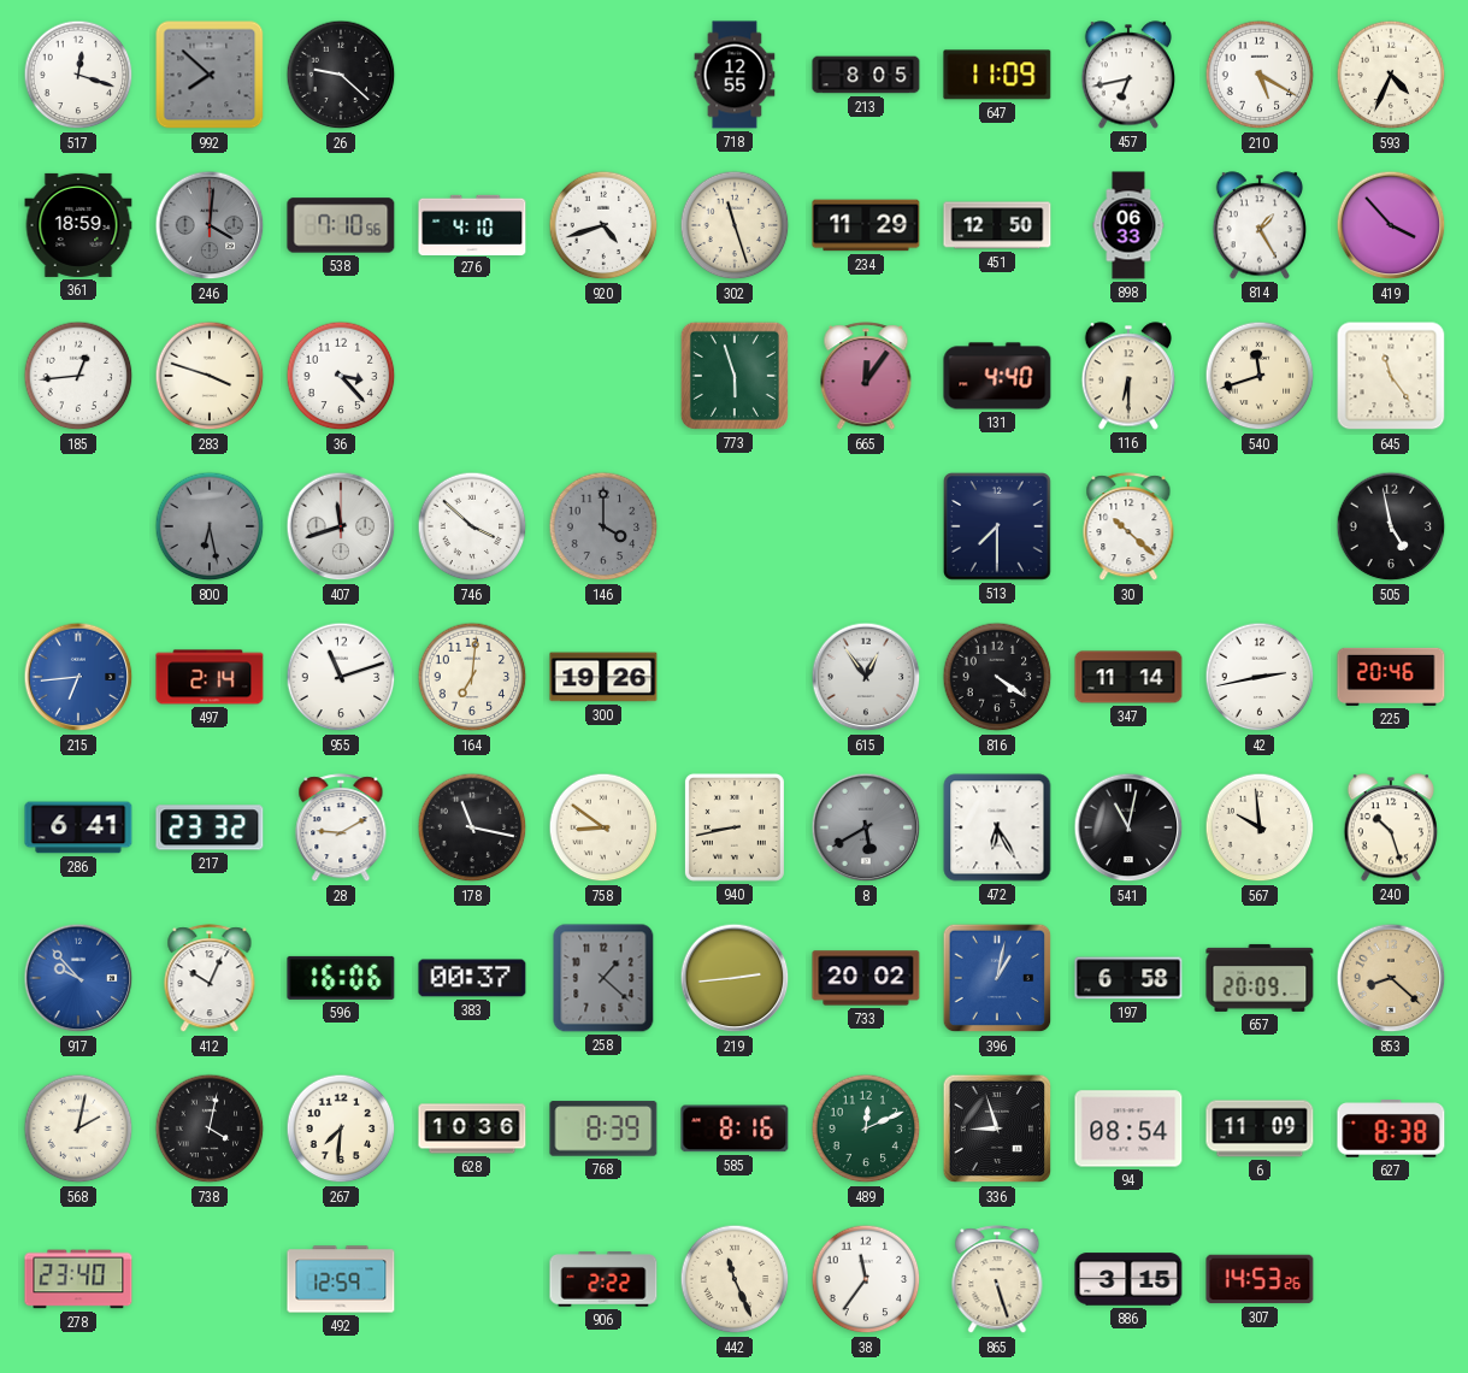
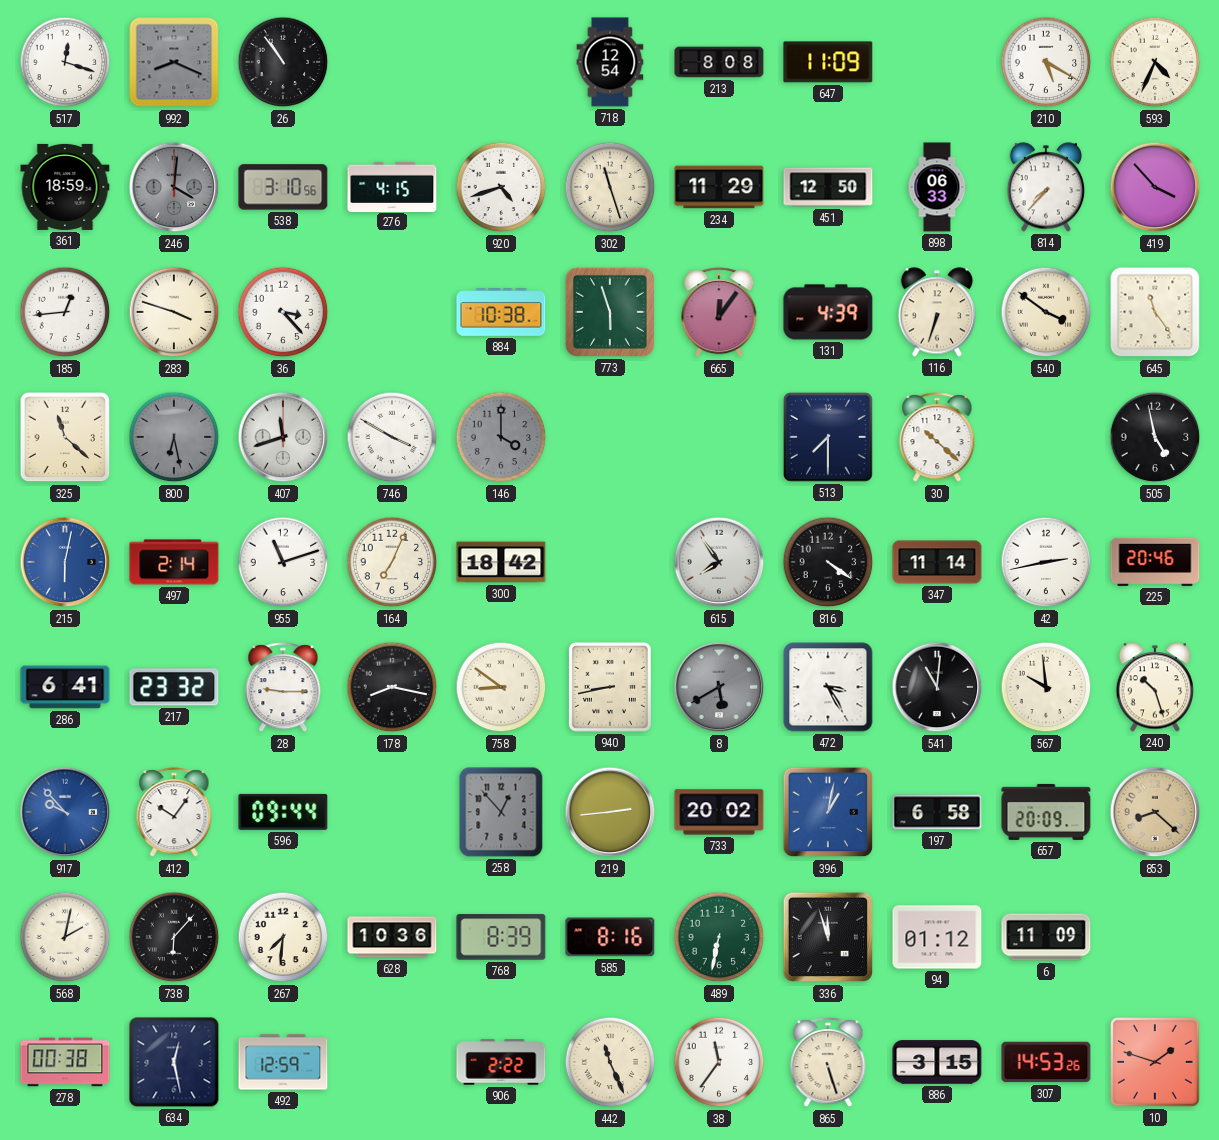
992: 7:52 -> 8:19 (174, 62)
26: 9:22 -> 10:54 (283, 62)
718: 12:55 -> 12:54 (610, 62)
213: 8:05 -> 8:08 (719, 62)
457: 6:43 -> none (1128, 75)
538: 7:10 -> 3:10 (283, 187)
276: 4:10 -> 4:15 (392, 186)
814: 1:25 -> 7:37 (1046, 187)
884: none -> 10:38 (501, 312)
131: 4:40 -> 4:39 (828, 312)
116: 6:30 -> 6:33 (937, 312)
540: 11:42 -> 3:51 (1046, 312)
325: none -> 11:22 (65, 437)
746: 3:52 -> 3:50 (392, 437)
215: 6:44 -> 6:02 (65, 562)
164: 7:01 -> 7:04 (392, 562)
300: 19:26 -> 18:42 (501, 562)
615: 12:54 -> 7:54 (719, 562)
28: 9:10 -> 9:15 (283, 688)
178: 11:17 -> 8:17 (392, 687)
472: 6:25 -> 3:25 (828, 687)
541: 11:02 -> 11:01 (937, 687)
412: 10:04 -> 10:06 (174, 813)
596: 16:06 -> 09:44 (283, 812)
383: 00:37 -> none (472, 978)
258: 1:22 -> 12:53 (501, 812)
738: 4:02 -> 6:07 (174, 937)
489: 12:11 -> 6:32 (719, 937)
336: 8:57 -> 11:57 (828, 937)
94: 08:54 -> 01:12 (937, 937)
627: 8:38 -> none (1391, 1129)
278: 23:40 -> 00:38 (65, 1062)
634: none -> 12:28 (174, 1062)
10: none -> 1:48 (1156, 1063)
